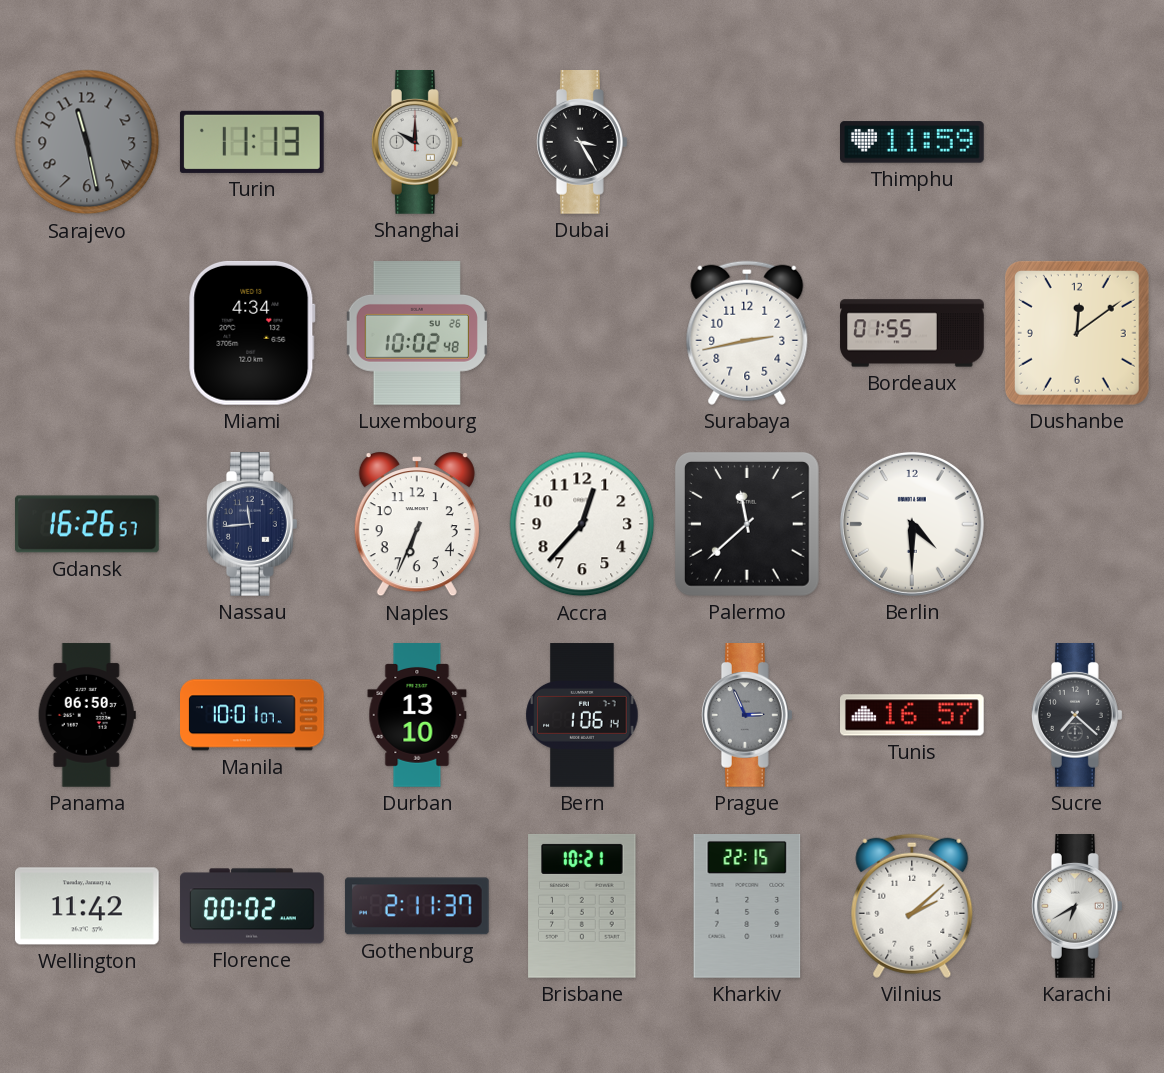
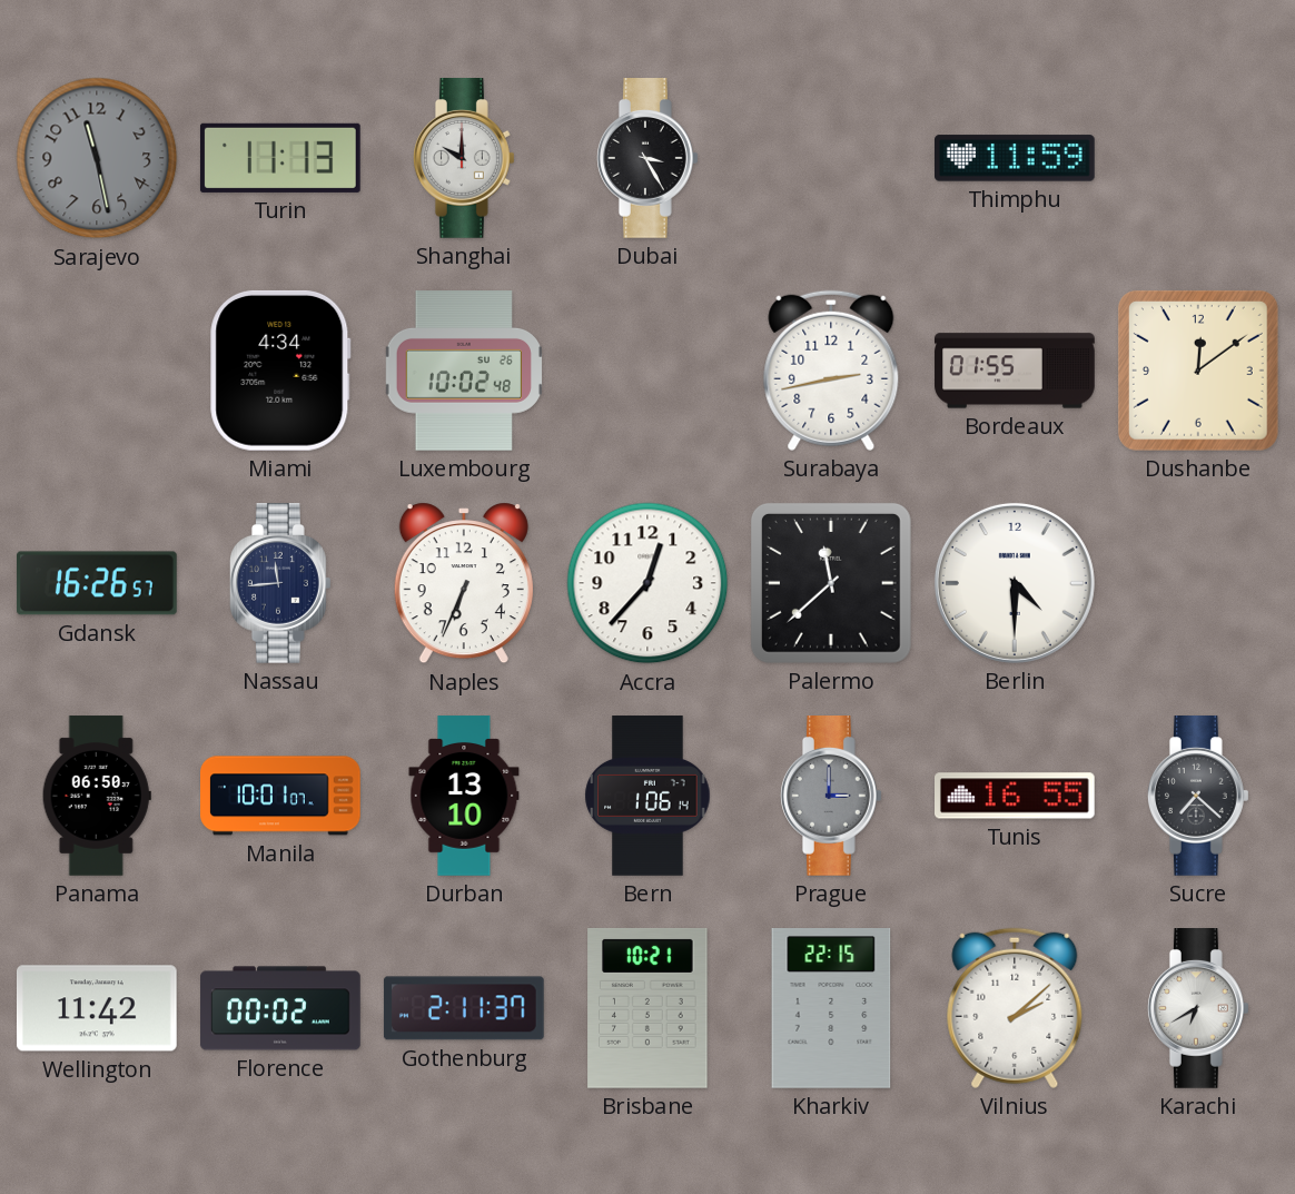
Prague: 2:56 -> 3:00 (831, 797)
Tunis: 16:57 -> 16:55 (1016, 796)
